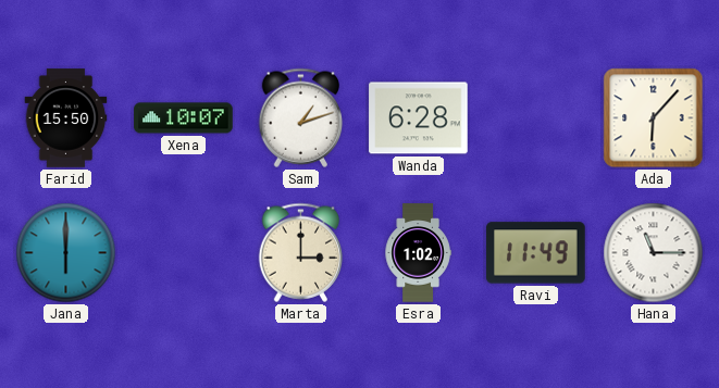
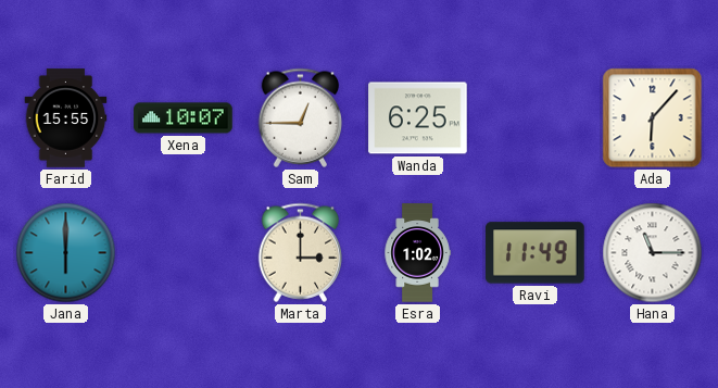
Farid: 15:50 -> 15:55 (66, 118)
Sam: 1:12 -> 12:45 (301, 117)
Wanda: 6:28 -> 6:25 (418, 118)
